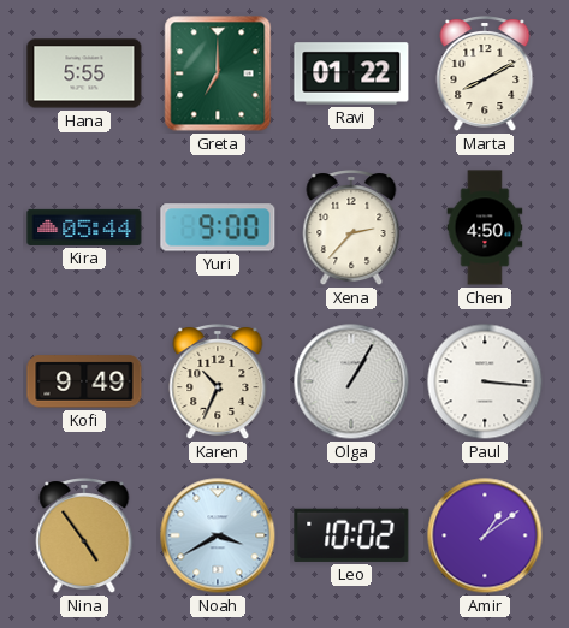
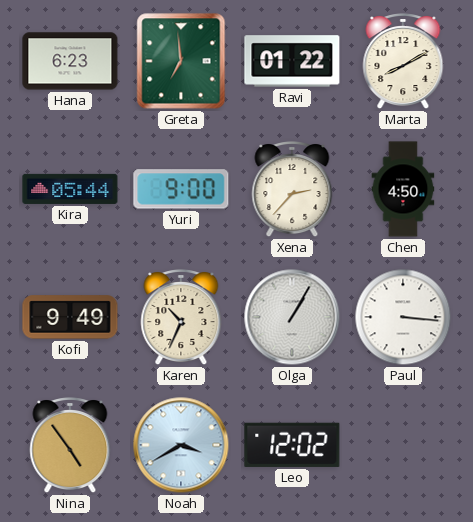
Hana: 5:55 -> 6:23 (70, 61)
Greta: 7:00 -> 6:59 (181, 61)
Leo: 10:02 -> 12:02 (292, 445)
Amir: 1:09 -> none (485, 535)
